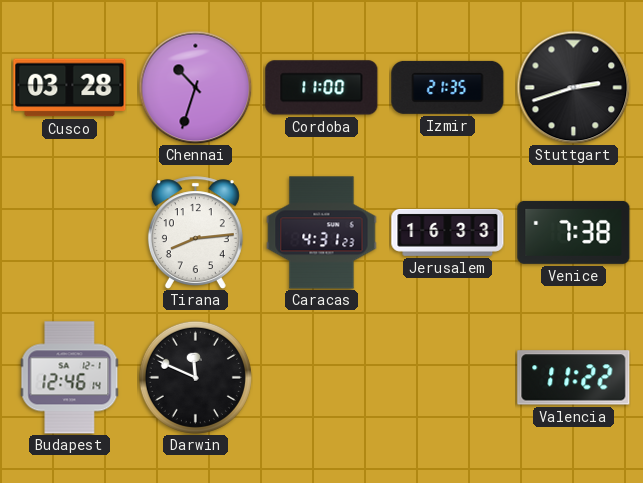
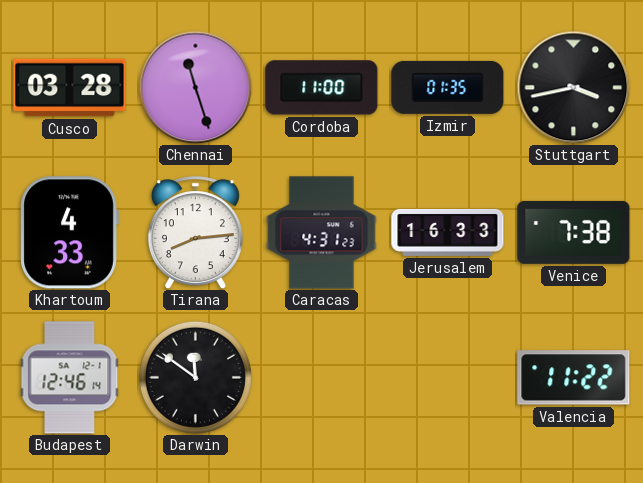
Chennai: 10:33 -> 11:27 (195, 87)
Izmir: 21:35 -> 01:35 (448, 87)
Stuttgart: 2:42 -> 3:43 (573, 87)
Khartoum: none -> 4:33 (69, 233)
Darwin: 11:49 -> 11:51 (195, 377)
